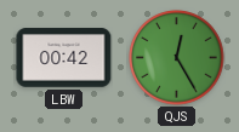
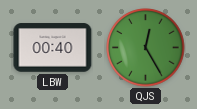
LBW: 00:42 -> 00:40 (53, 48)
